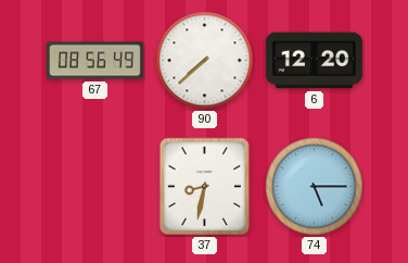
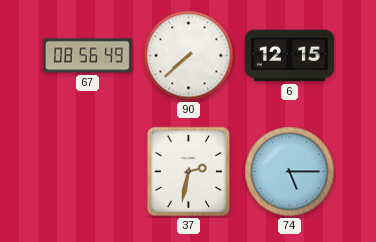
6: 12:20 -> 12:15 (289, 56)
37: 8:32 -> 2:32 (189, 172)
